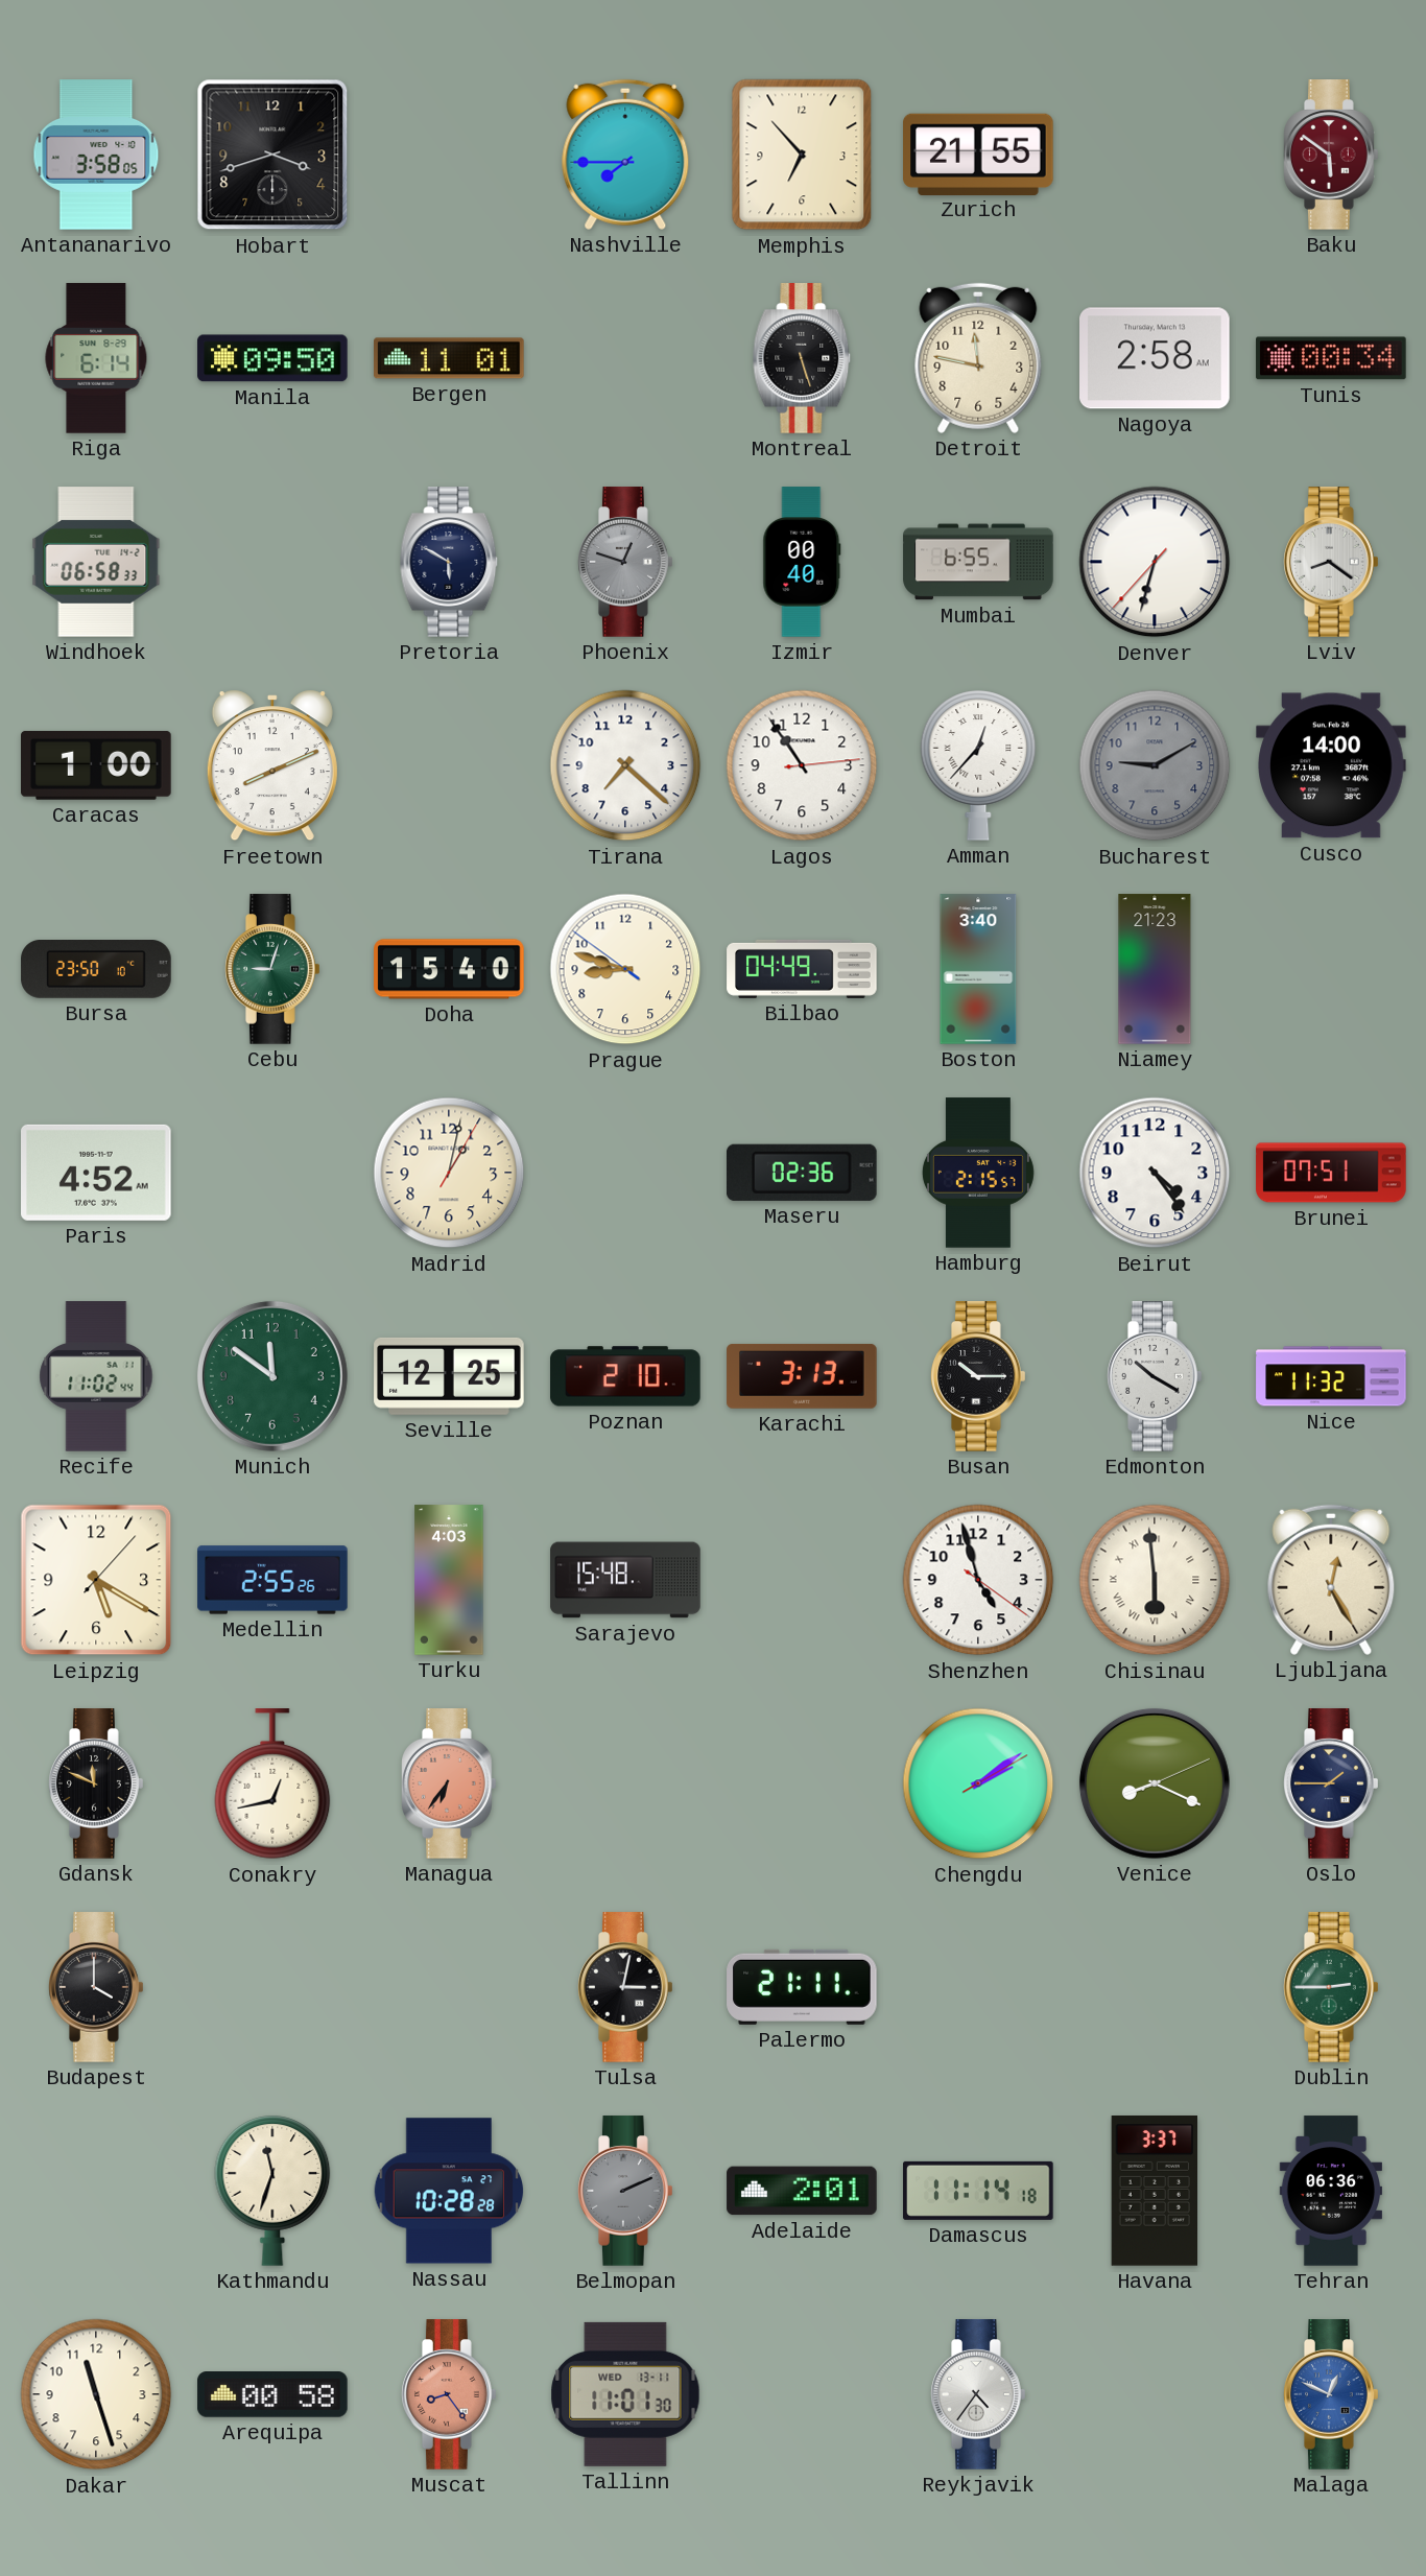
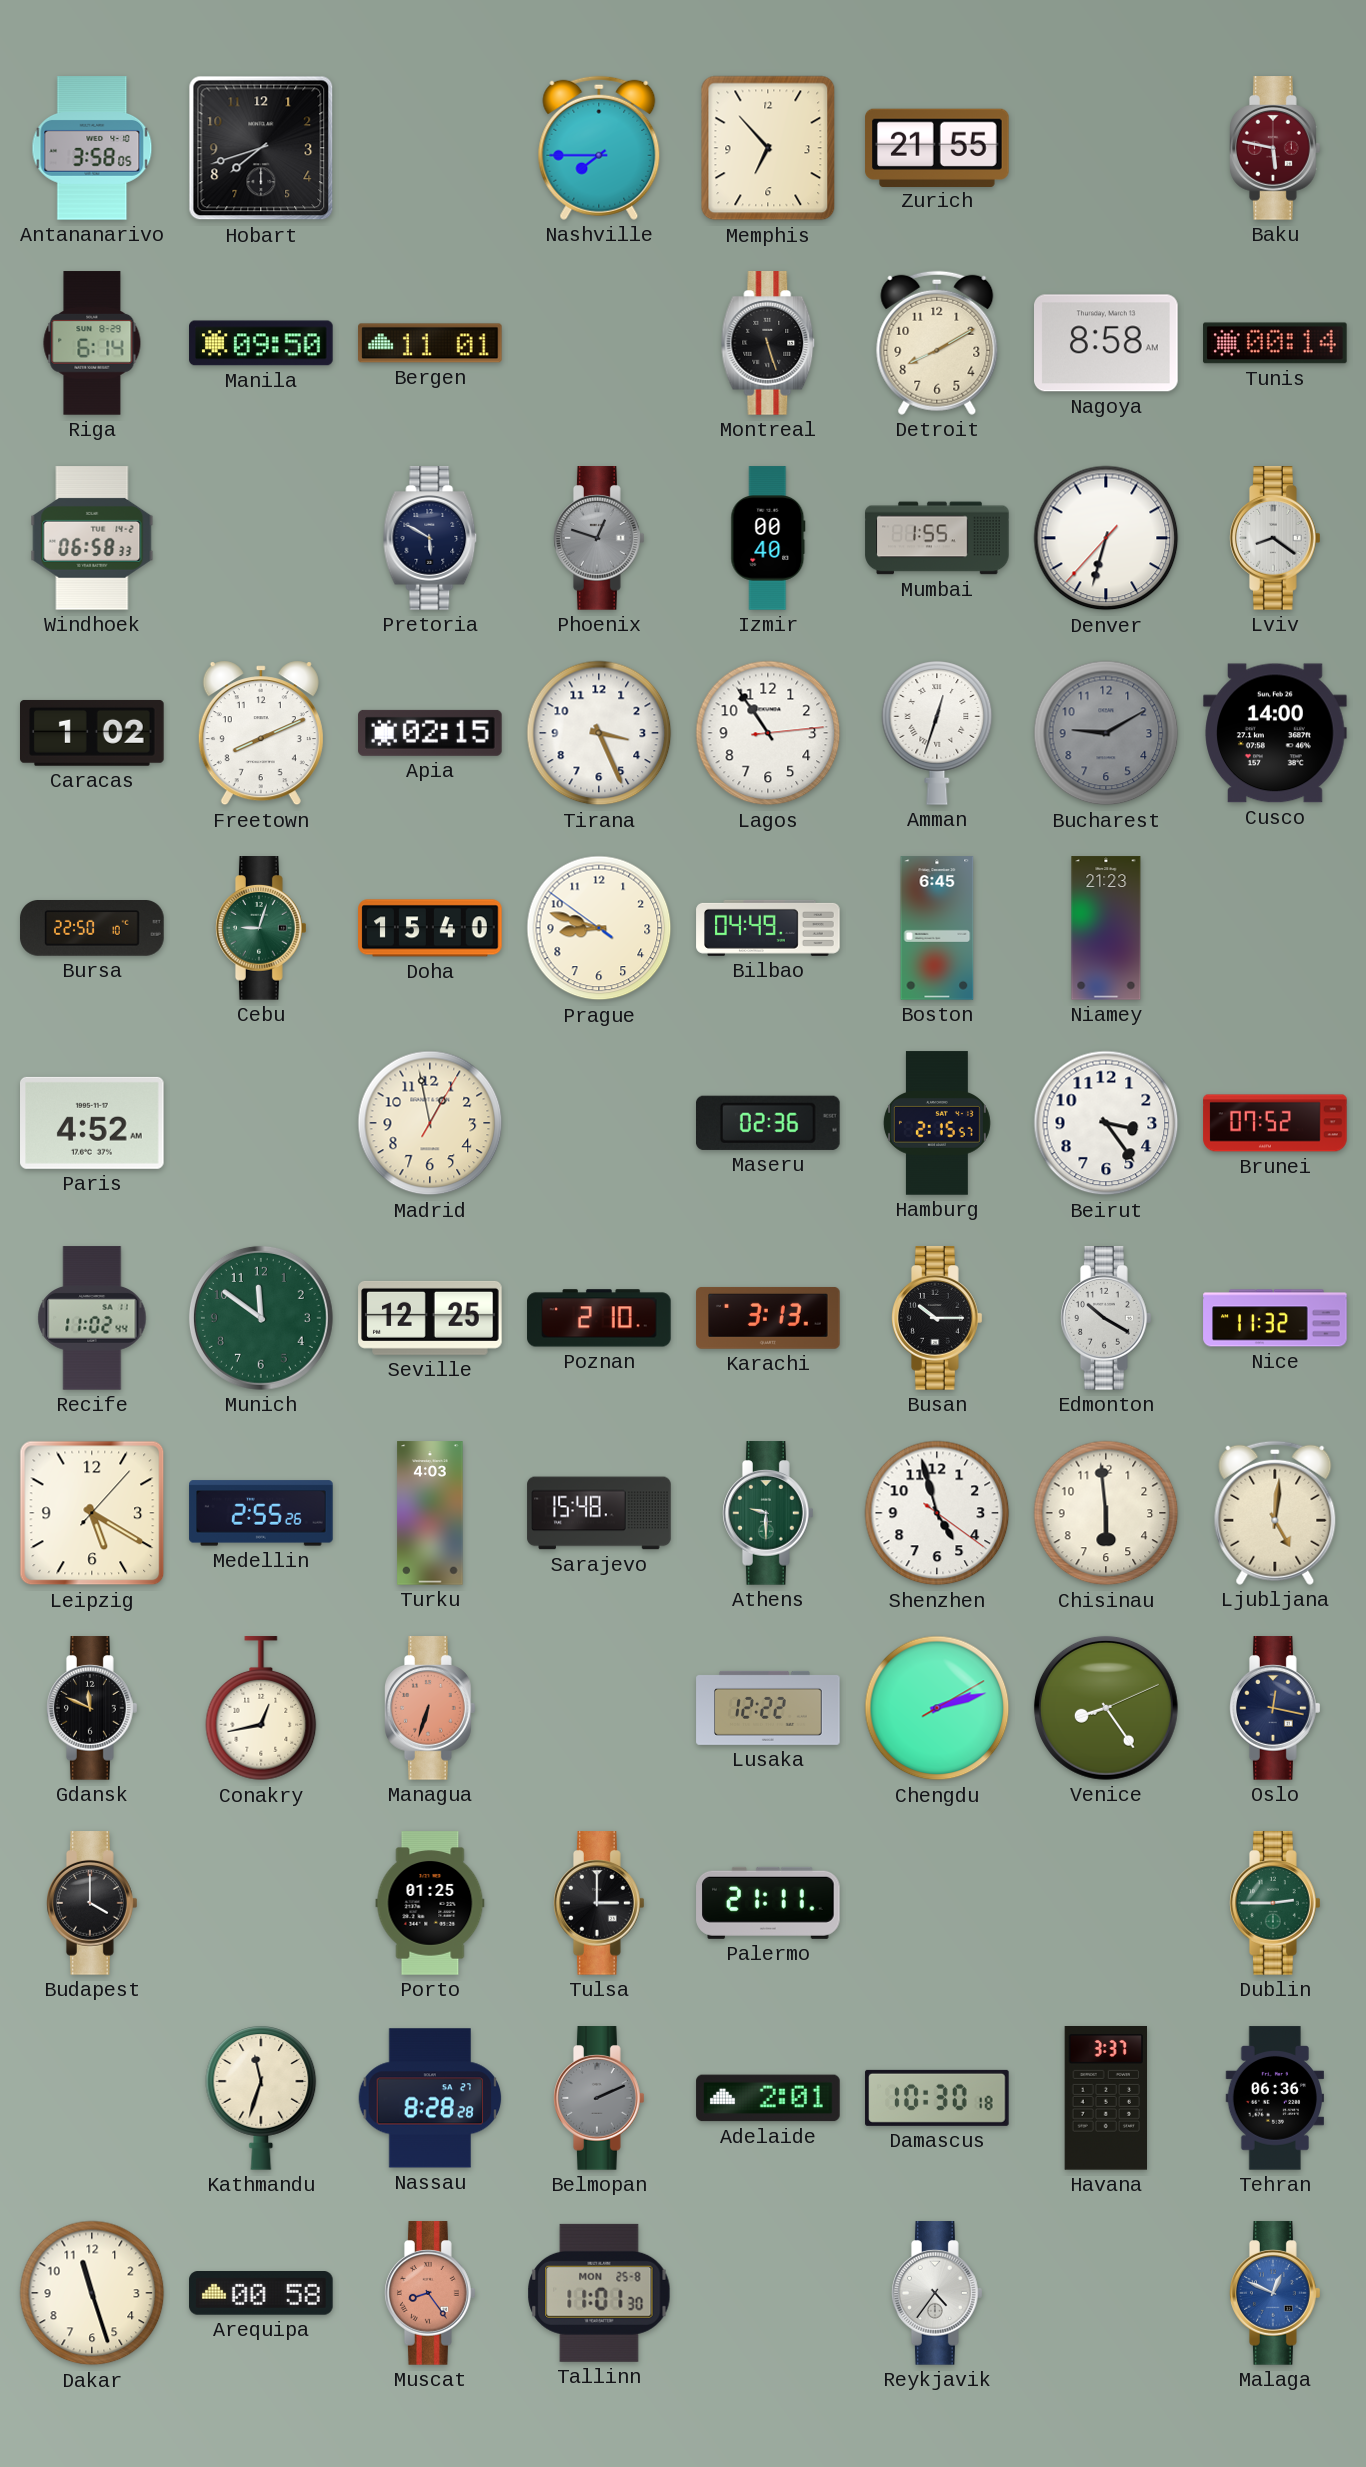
Hobart: 3:42 -> 7:42 (261, 148)
Baku: 5:51 -> 5:47 (1276, 148)
Detroit: 11:47 -> 8:10 (937, 343)
Nagoya: 2:58 -> 8:58 (1106, 343)
Tunis: 00:34 -> 00:14 (1275, 343)
Mumbai: 6:55 -> 1:55 (937, 538)
Caracas: 1:00 -> 1:02 (92, 733)
Apia: none -> 02:15 (430, 733)
Tirana: 7:22 -> 3:26 (599, 733)
Amman: 12:37 -> 12:33 (937, 733)
Bursa: 23:50 -> 22:50 (92, 929)
Boston: 3:40 -> 6:45 (937, 928)
Madrid: 1:02 -> 12:58 (430, 1123)
Beirut: 4:24 -> 3:24 (1106, 1123)
Brunei: 07:51 -> 07:52 (1275, 1123)
Athens: none -> 9:30 (769, 1513)
Chisinau numerals: Roman -> Arabic (1106, 1513)
Ljubljana: 12:25 -> 5:01 (1275, 1513)
Managua: 6:36 -> 6:33 (431, 1708)
Lusaka: none -> 12:22 (768, 1708)
Chengdu: 2:09 -> 2:12 (937, 1708)
Venice: 8:19 -> 8:24 (1106, 1708)
Oslo: 1:45 -> 12:17 (1276, 1708)
Porto: none -> 01:25 (430, 1903)
Tulsa: 3:02 -> 3:00 (600, 1903)
Nassau: 10:28 -> 8:28 (430, 2098)
Damascus: 11:14 -> 10:30 (937, 2098)
Tallinn date: WED 13-11 -> MON 25-8 (599, 2293)
